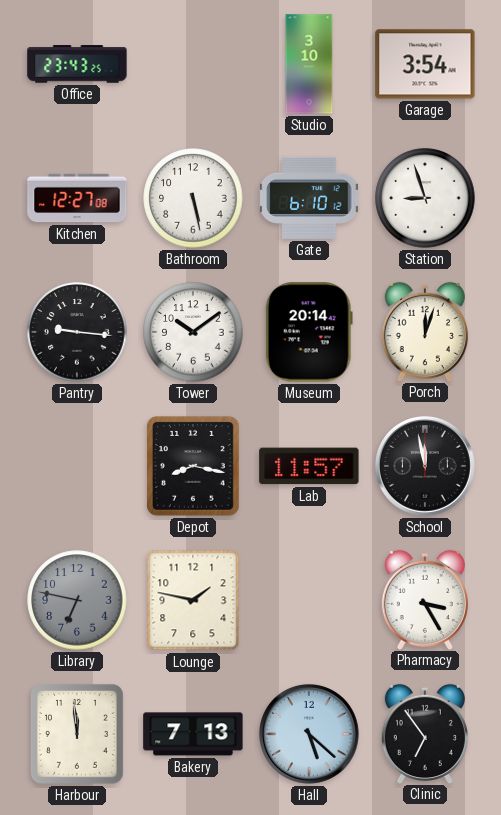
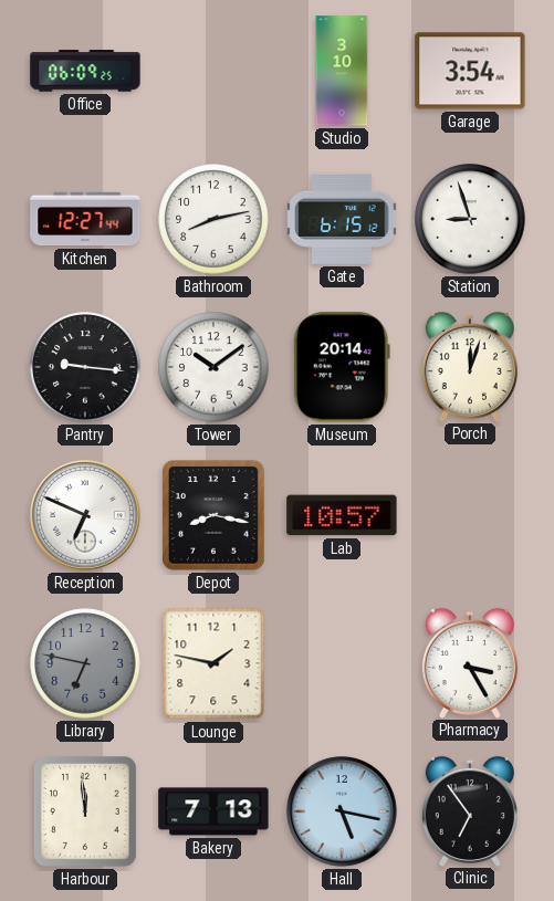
Office: 23:43 -> 06:09 (85, 71)
Kitchen: 12:27:08 -> 12:27:44 (85, 219)
Bathroom: 5:28 -> 8:13 (213, 219)
Gate: 6:10 -> 6:15 (342, 219)
Reception: none -> 6:49 (85, 515)
Lab: 11:57 -> 10:57 (342, 515)
School: 11:58 -> none (425, 466)
Hall: 5:22 -> 5:17 (342, 811)
